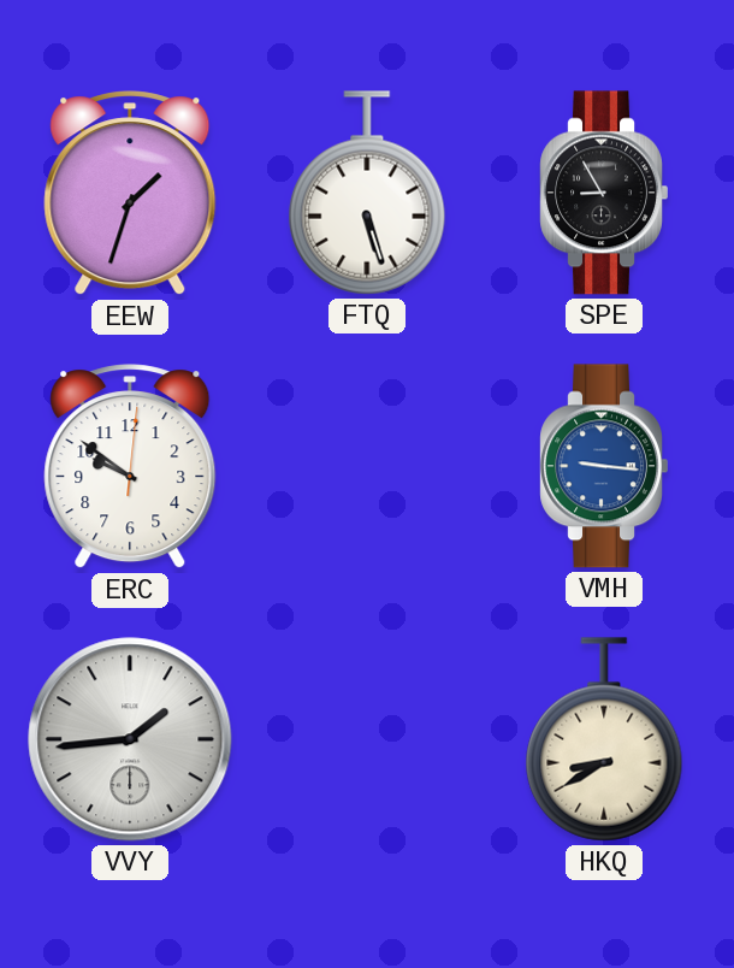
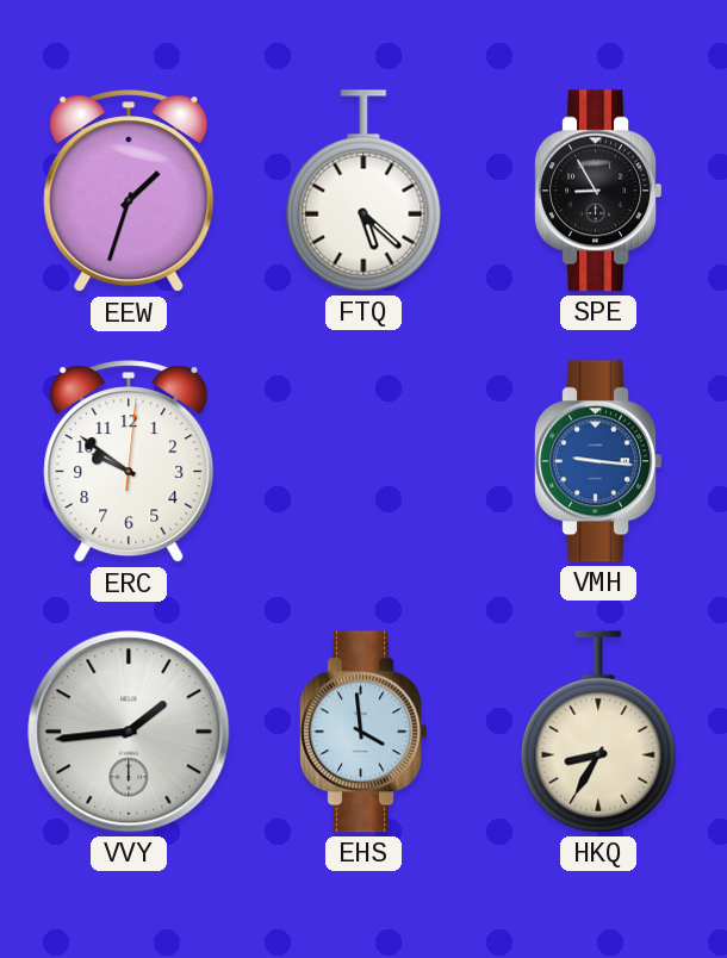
FTQ: 5:27 -> 5:22 (363, 191)
EHS: none -> 3:59 (363, 732)
HKQ: 8:40 -> 8:35 (598, 732)
